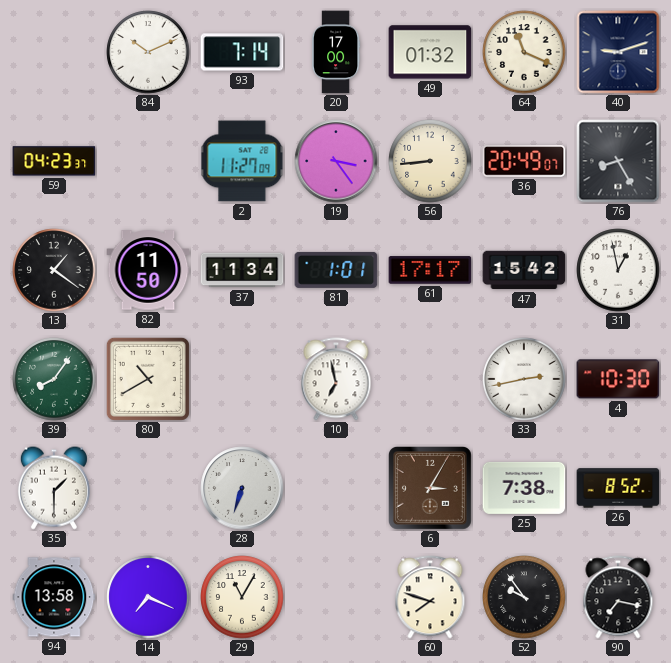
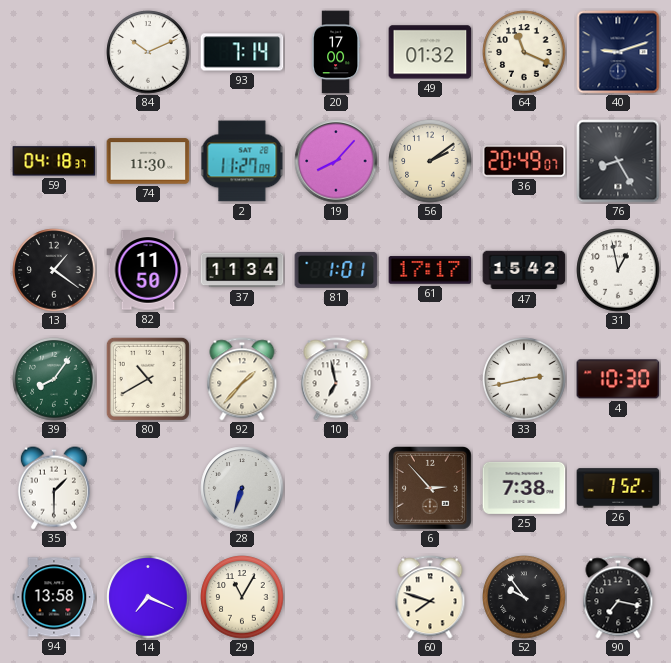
59: 04:23 -> 04:18 (54, 161)
74: none -> 11:30 (148, 161)
19: 3:24 -> 8:07 (336, 161)
56: 8:44 -> 2:09 (430, 161)
92: none -> 1:37 (242, 379)
6: 3:05 -> 2:53 (430, 488)
26: 8:52 -> 7:52 (618, 488)
